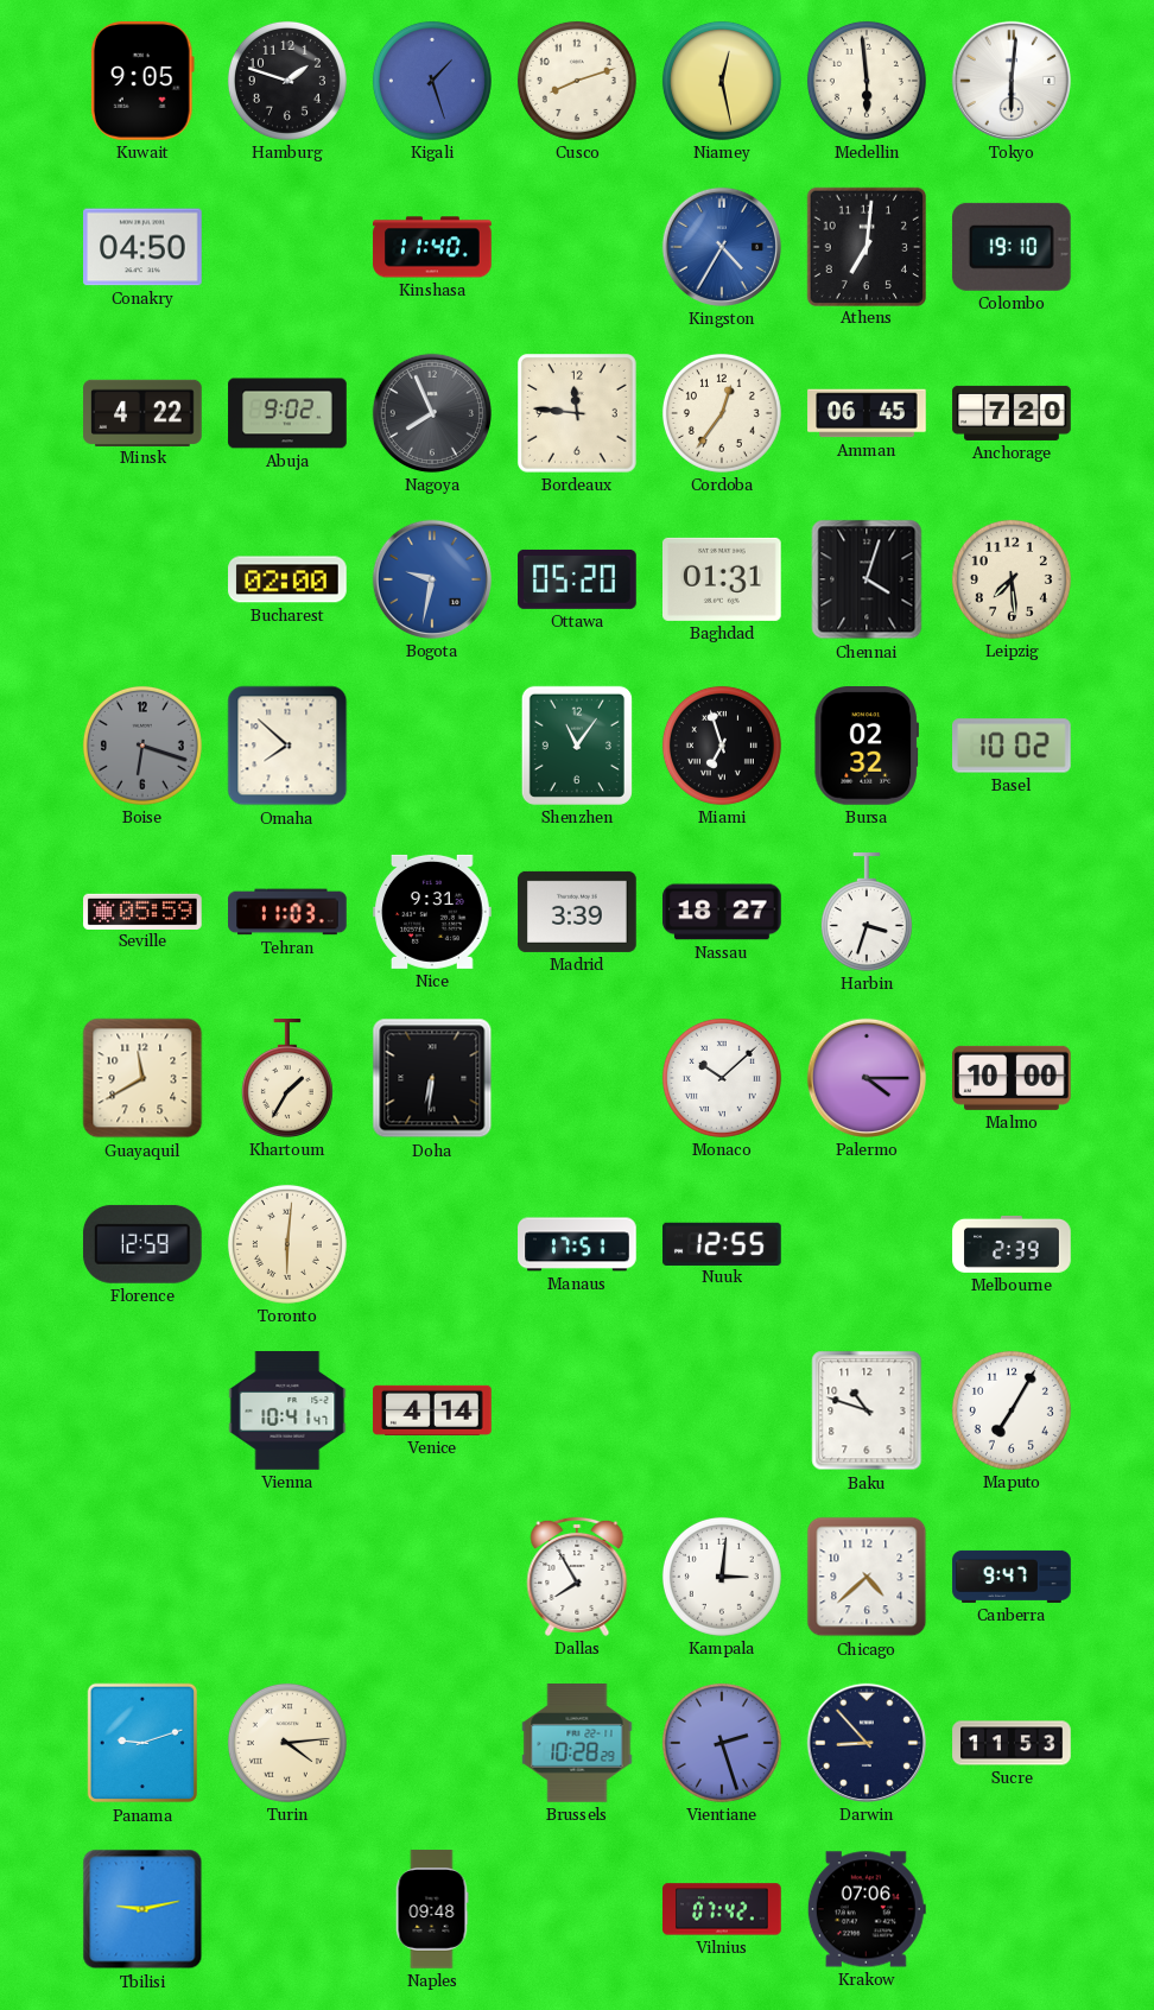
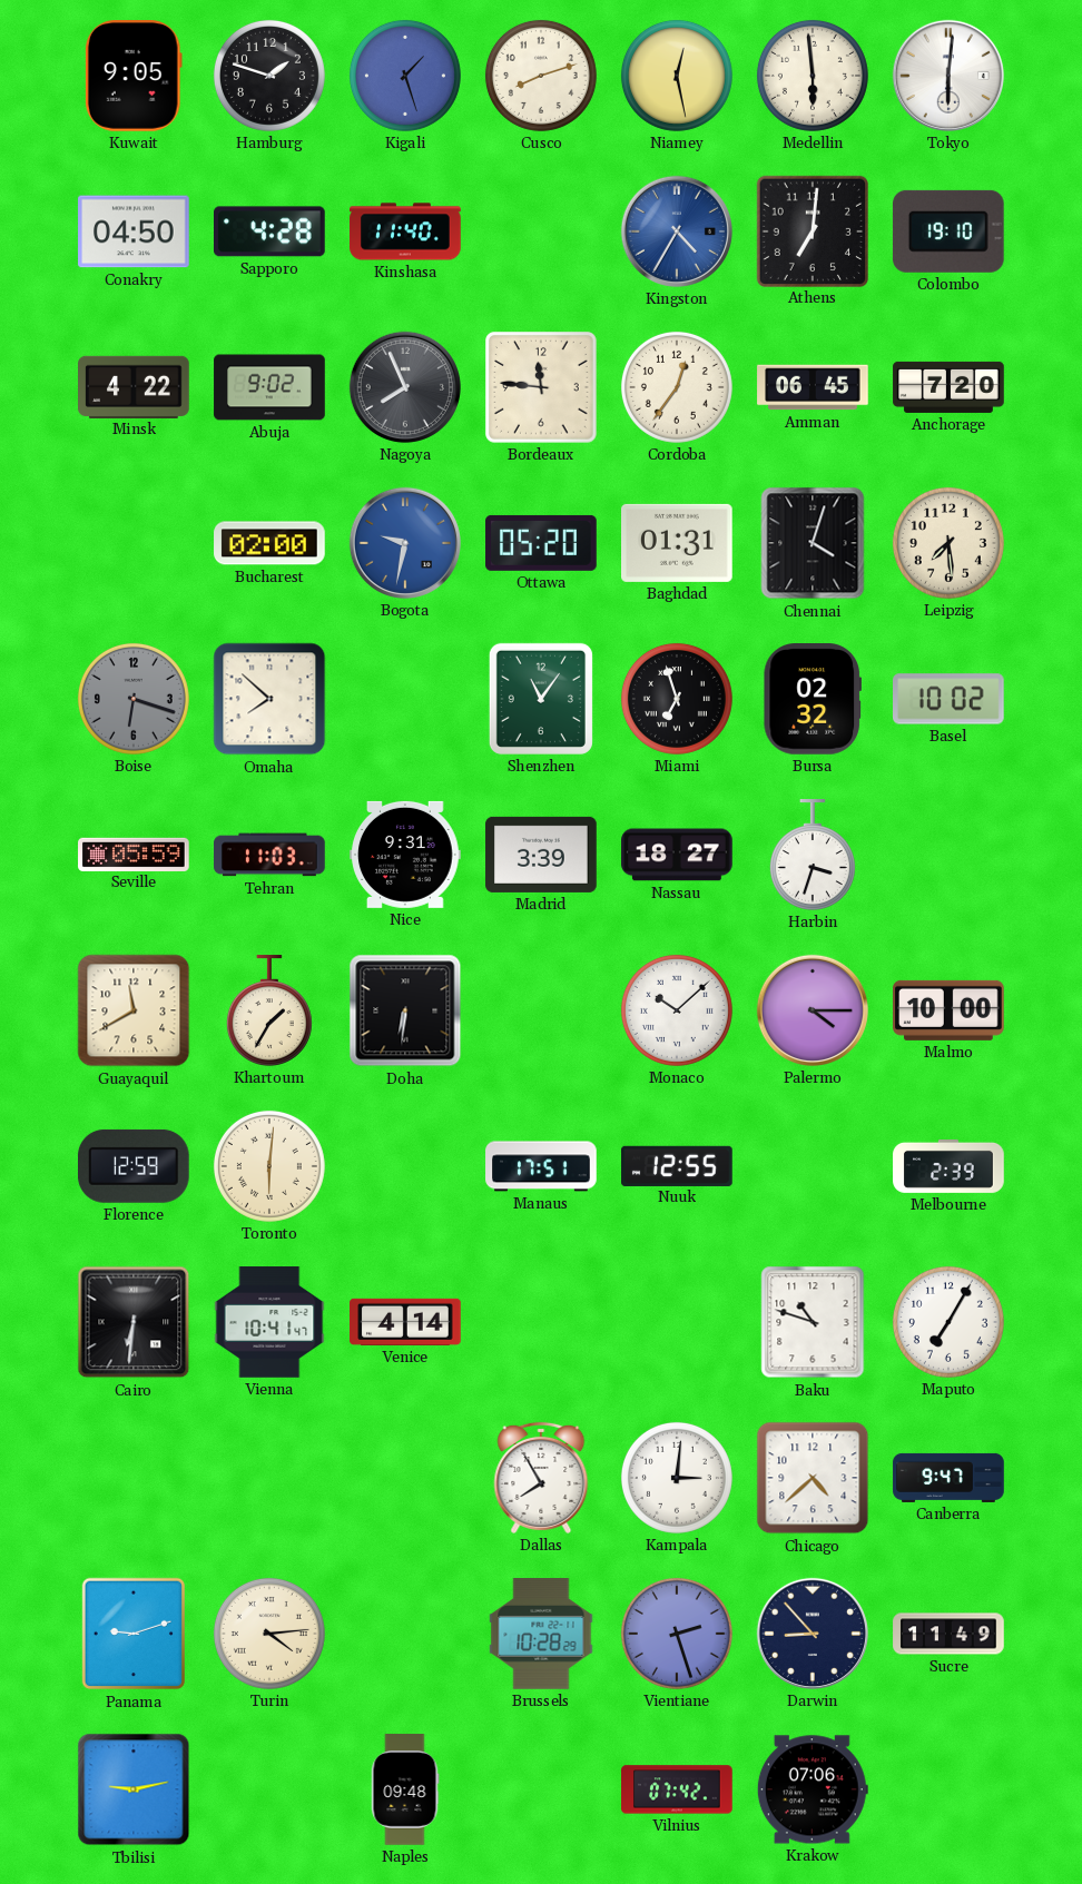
Sapporo: none -> 4:28 (270, 231)
Cairo: none -> 6:31 (134, 1322)
Sucre: 11:53 -> 11:49 (948, 1634)
